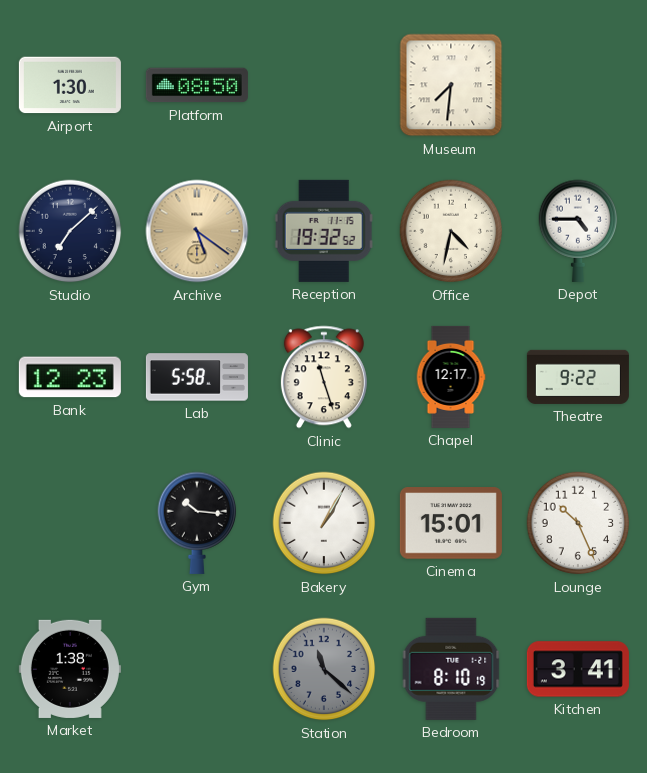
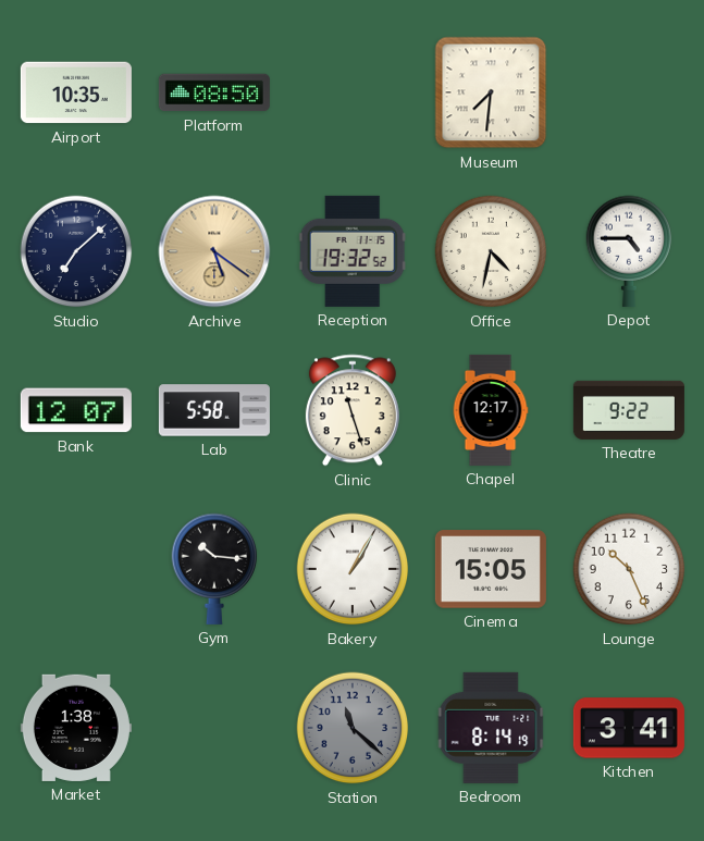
Airport: 1:30 -> 10:35 (76, 92)
Bank: 12:23 -> 12:07 (76, 410)
Cinema: 15:01 -> 15:05 (491, 569)
Bedroom: 8:10 -> 8:14 (491, 728)
